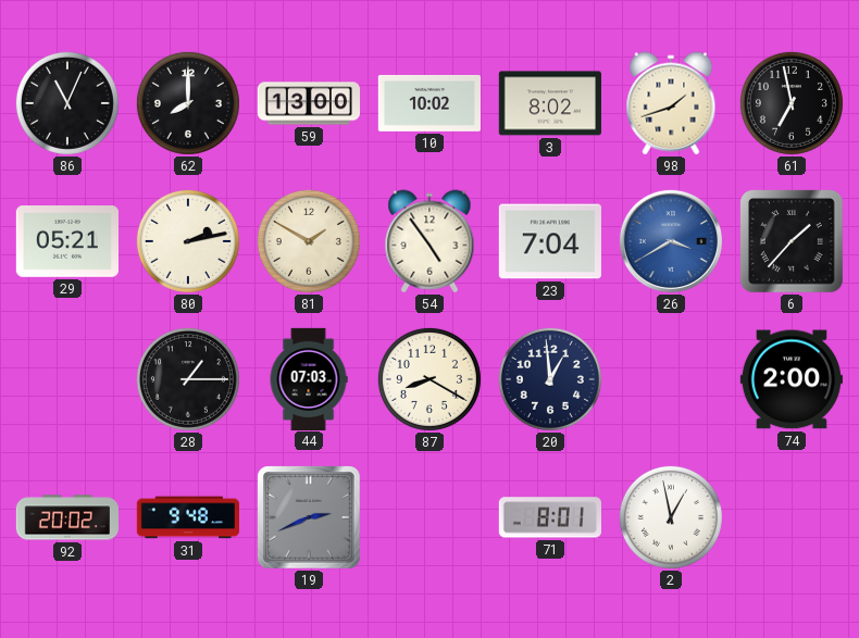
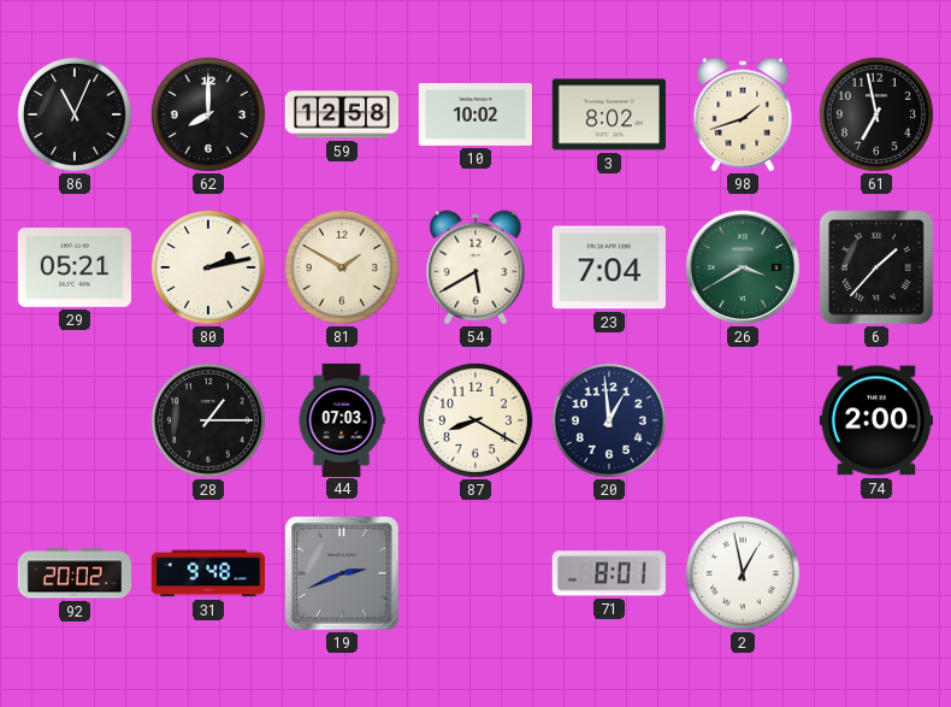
59: 13:00 -> 12:58 (341, 114)
54: 4:54 -> 5:40 (475, 267)
26 dial: blue -> green (743, 267)
